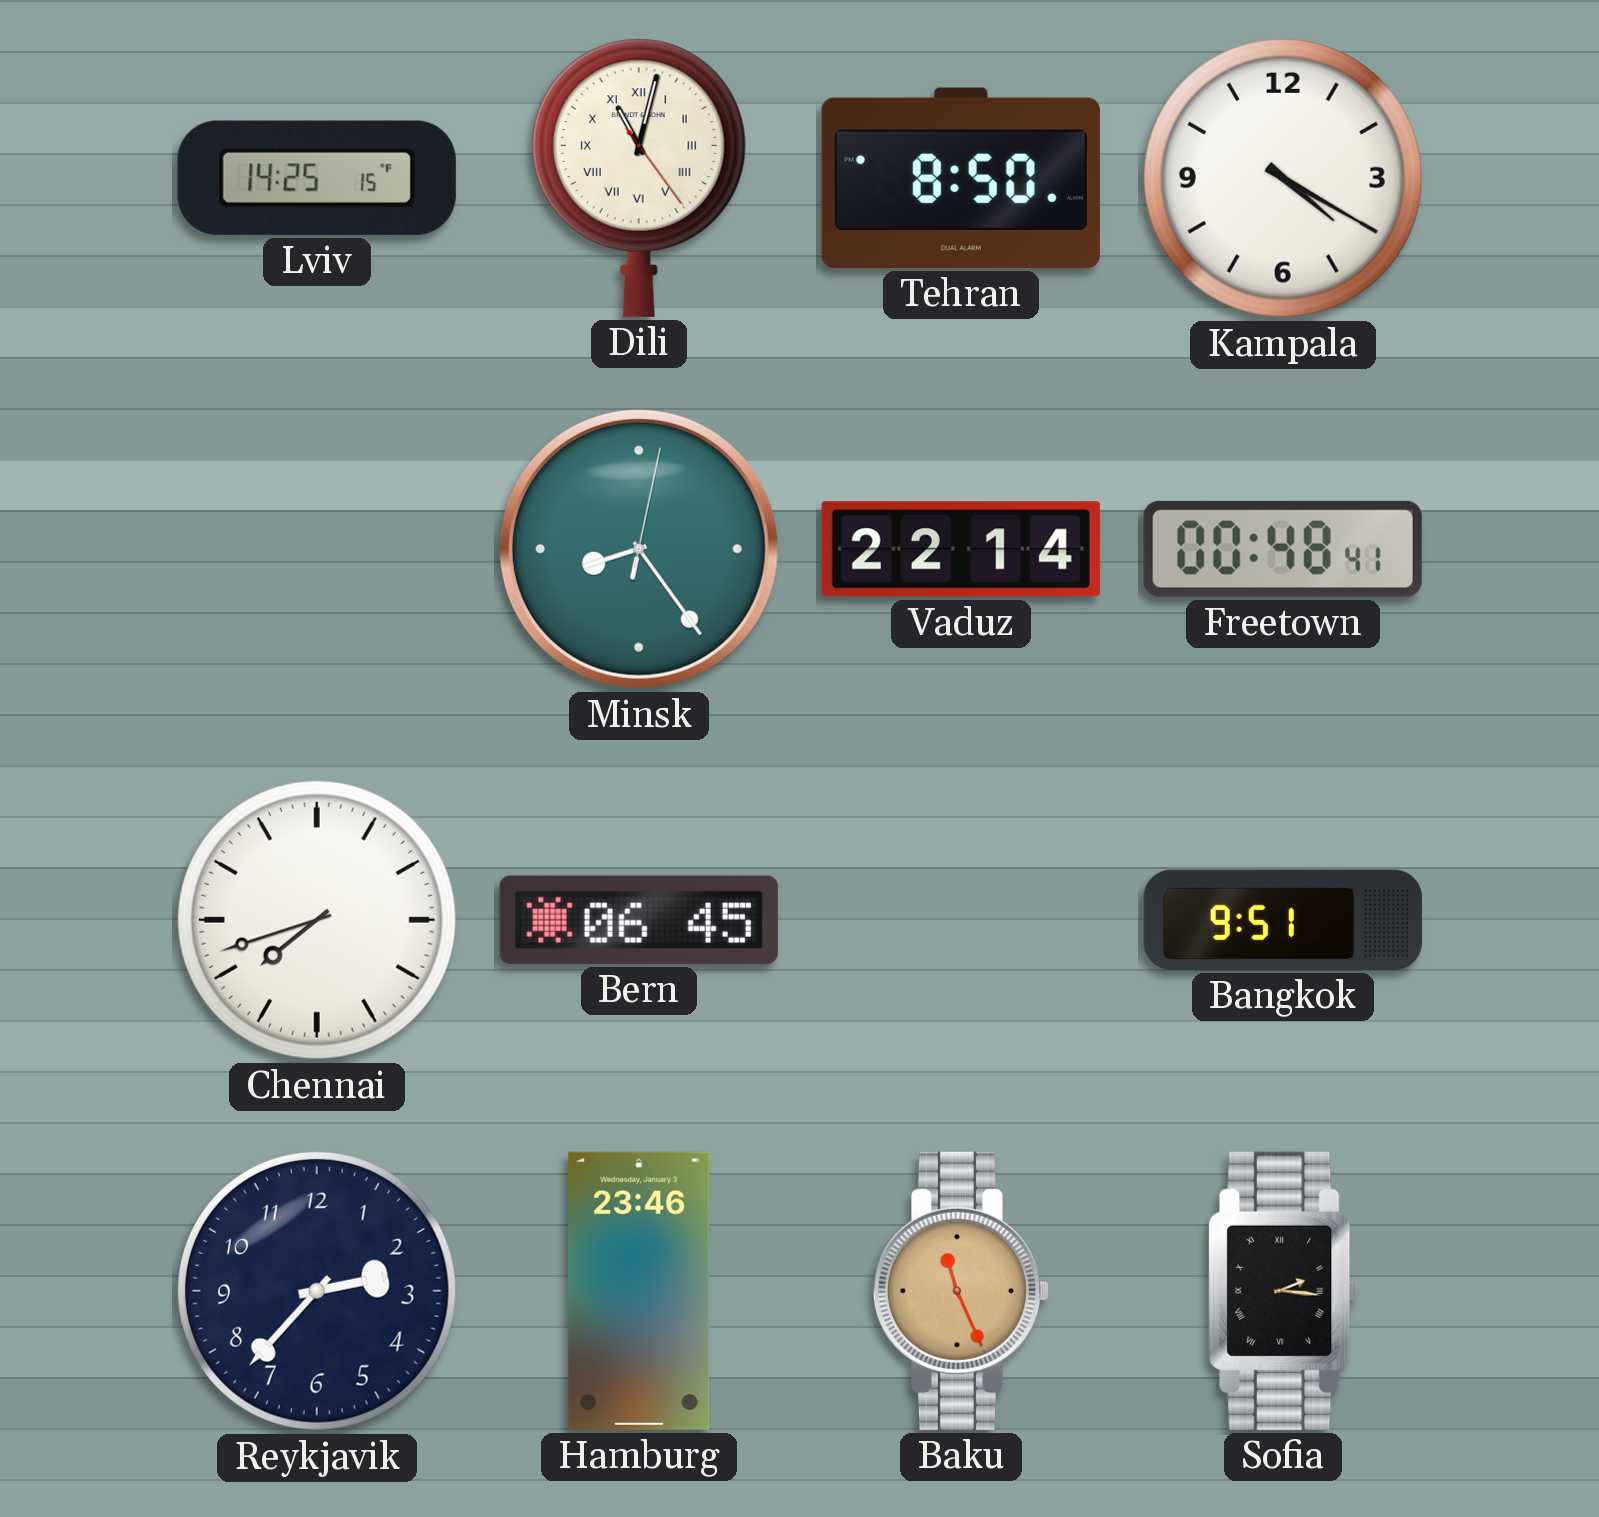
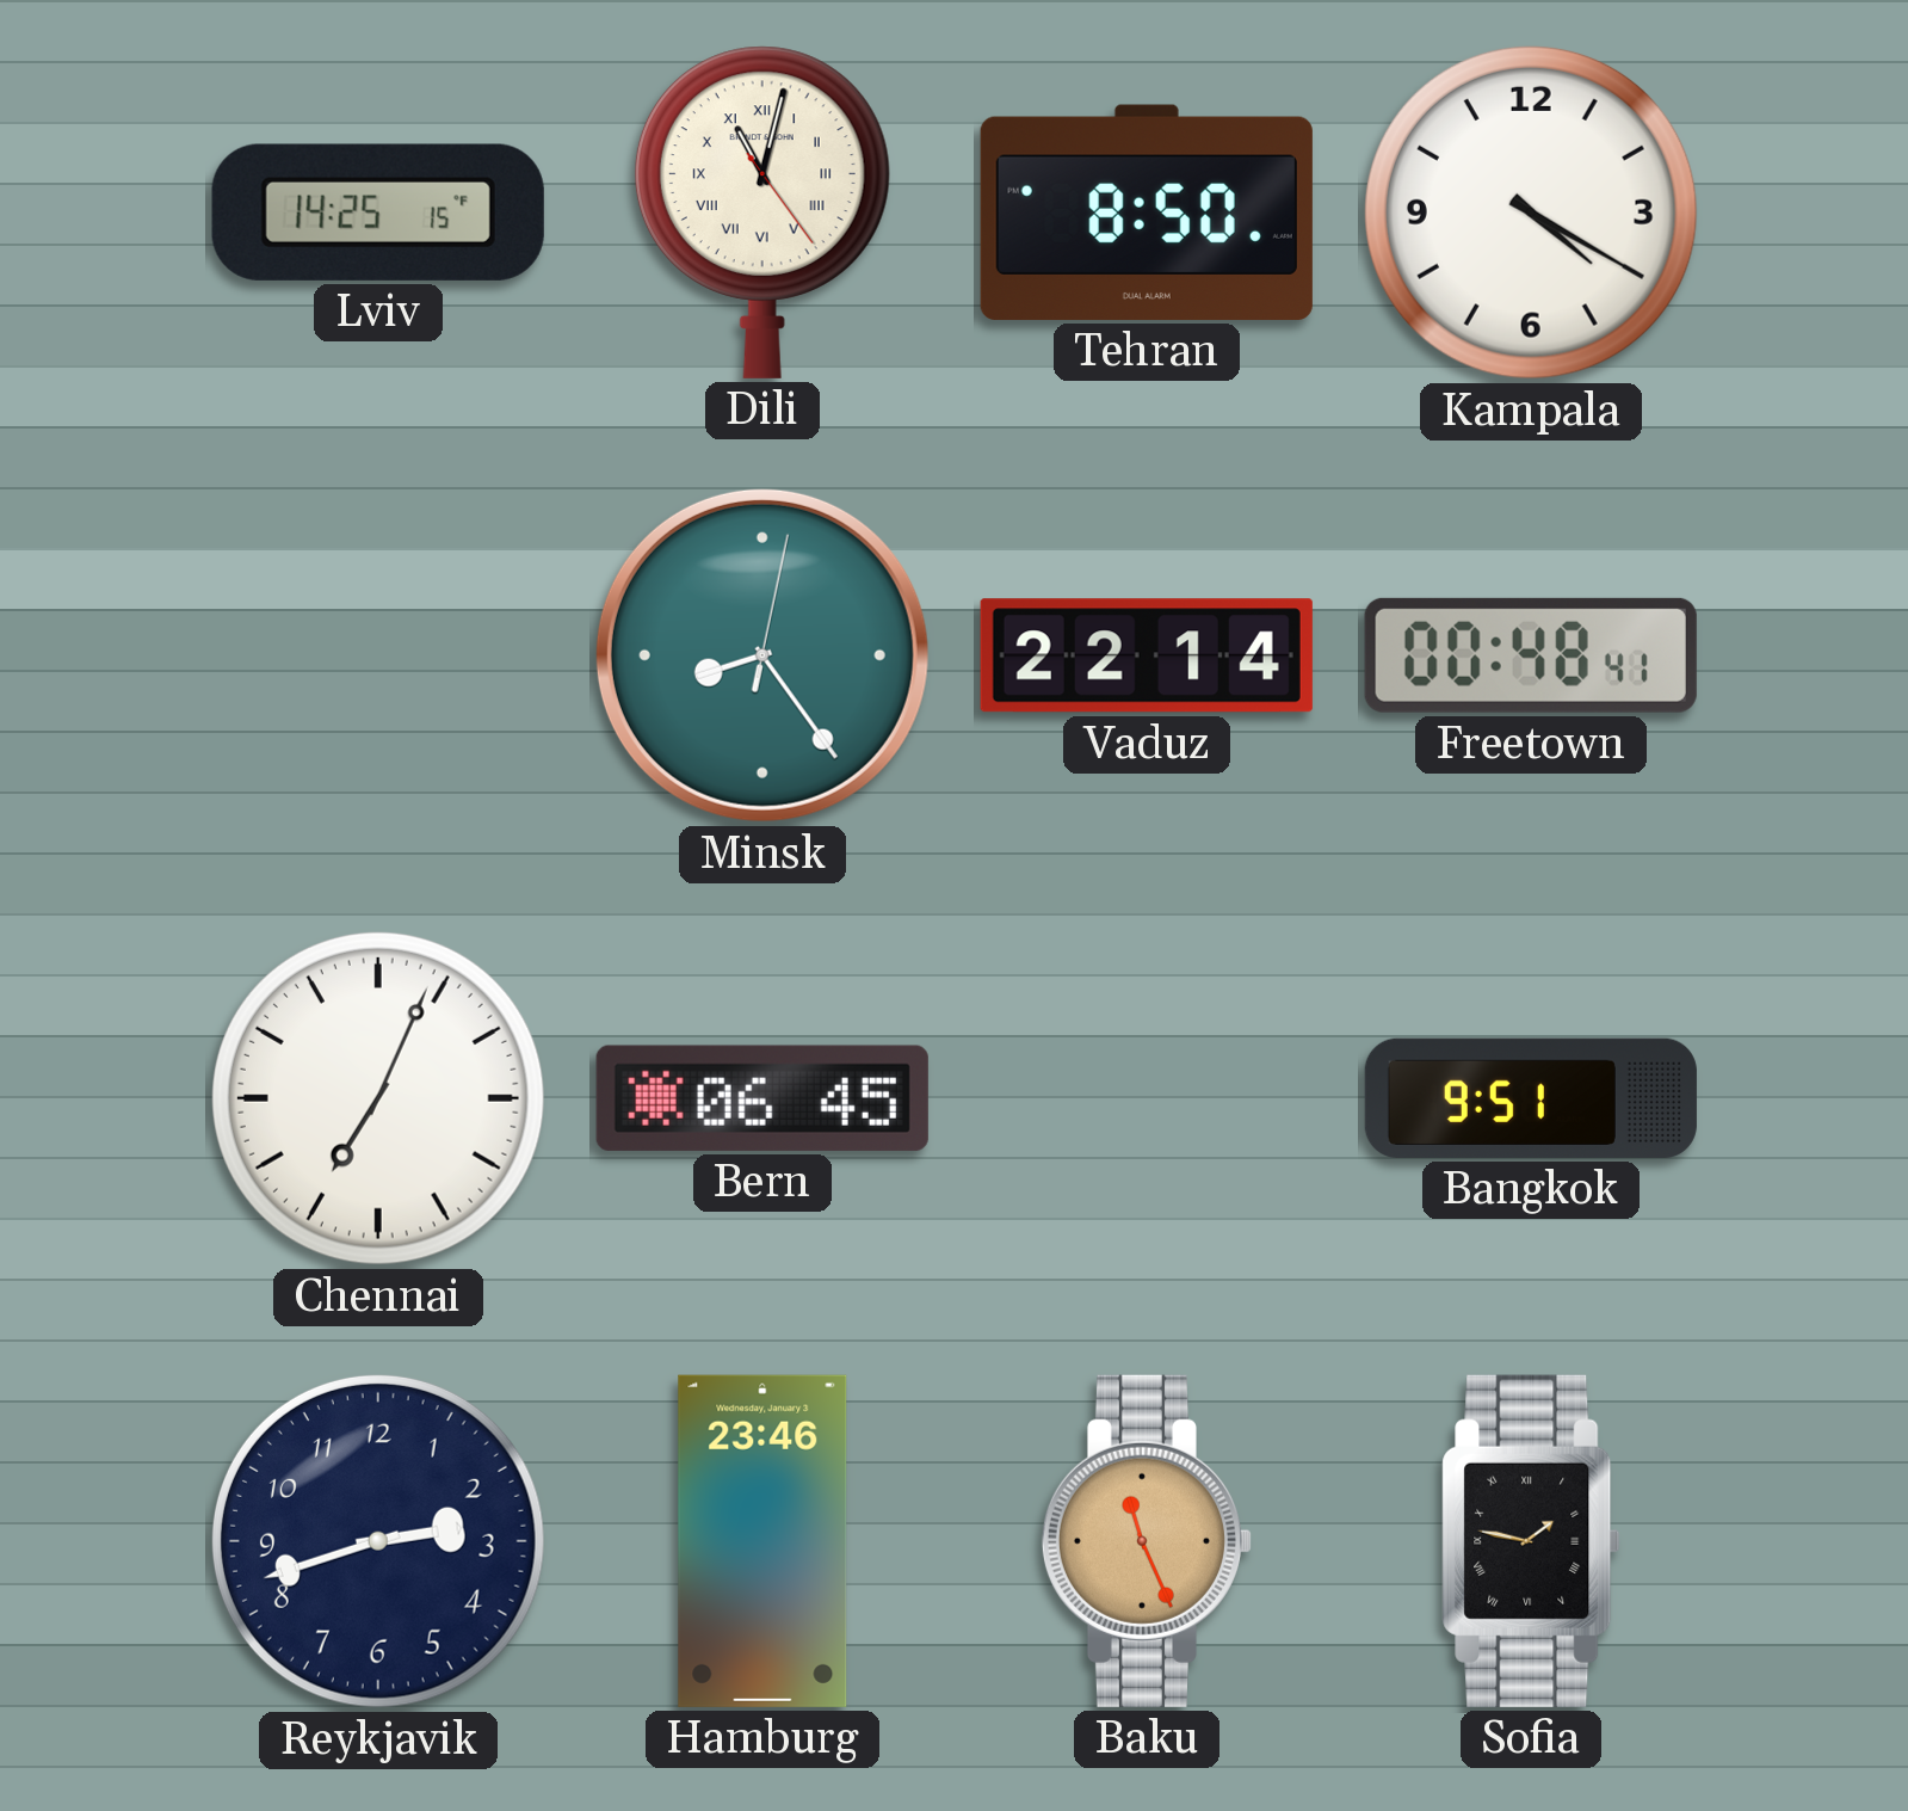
Chennai: 7:42 -> 7:04 (378, 1098)
Reykjavik: 2:37 -> 2:42 (378, 1541)
Sofia: 2:16 -> 1:47 (1531, 1541)
